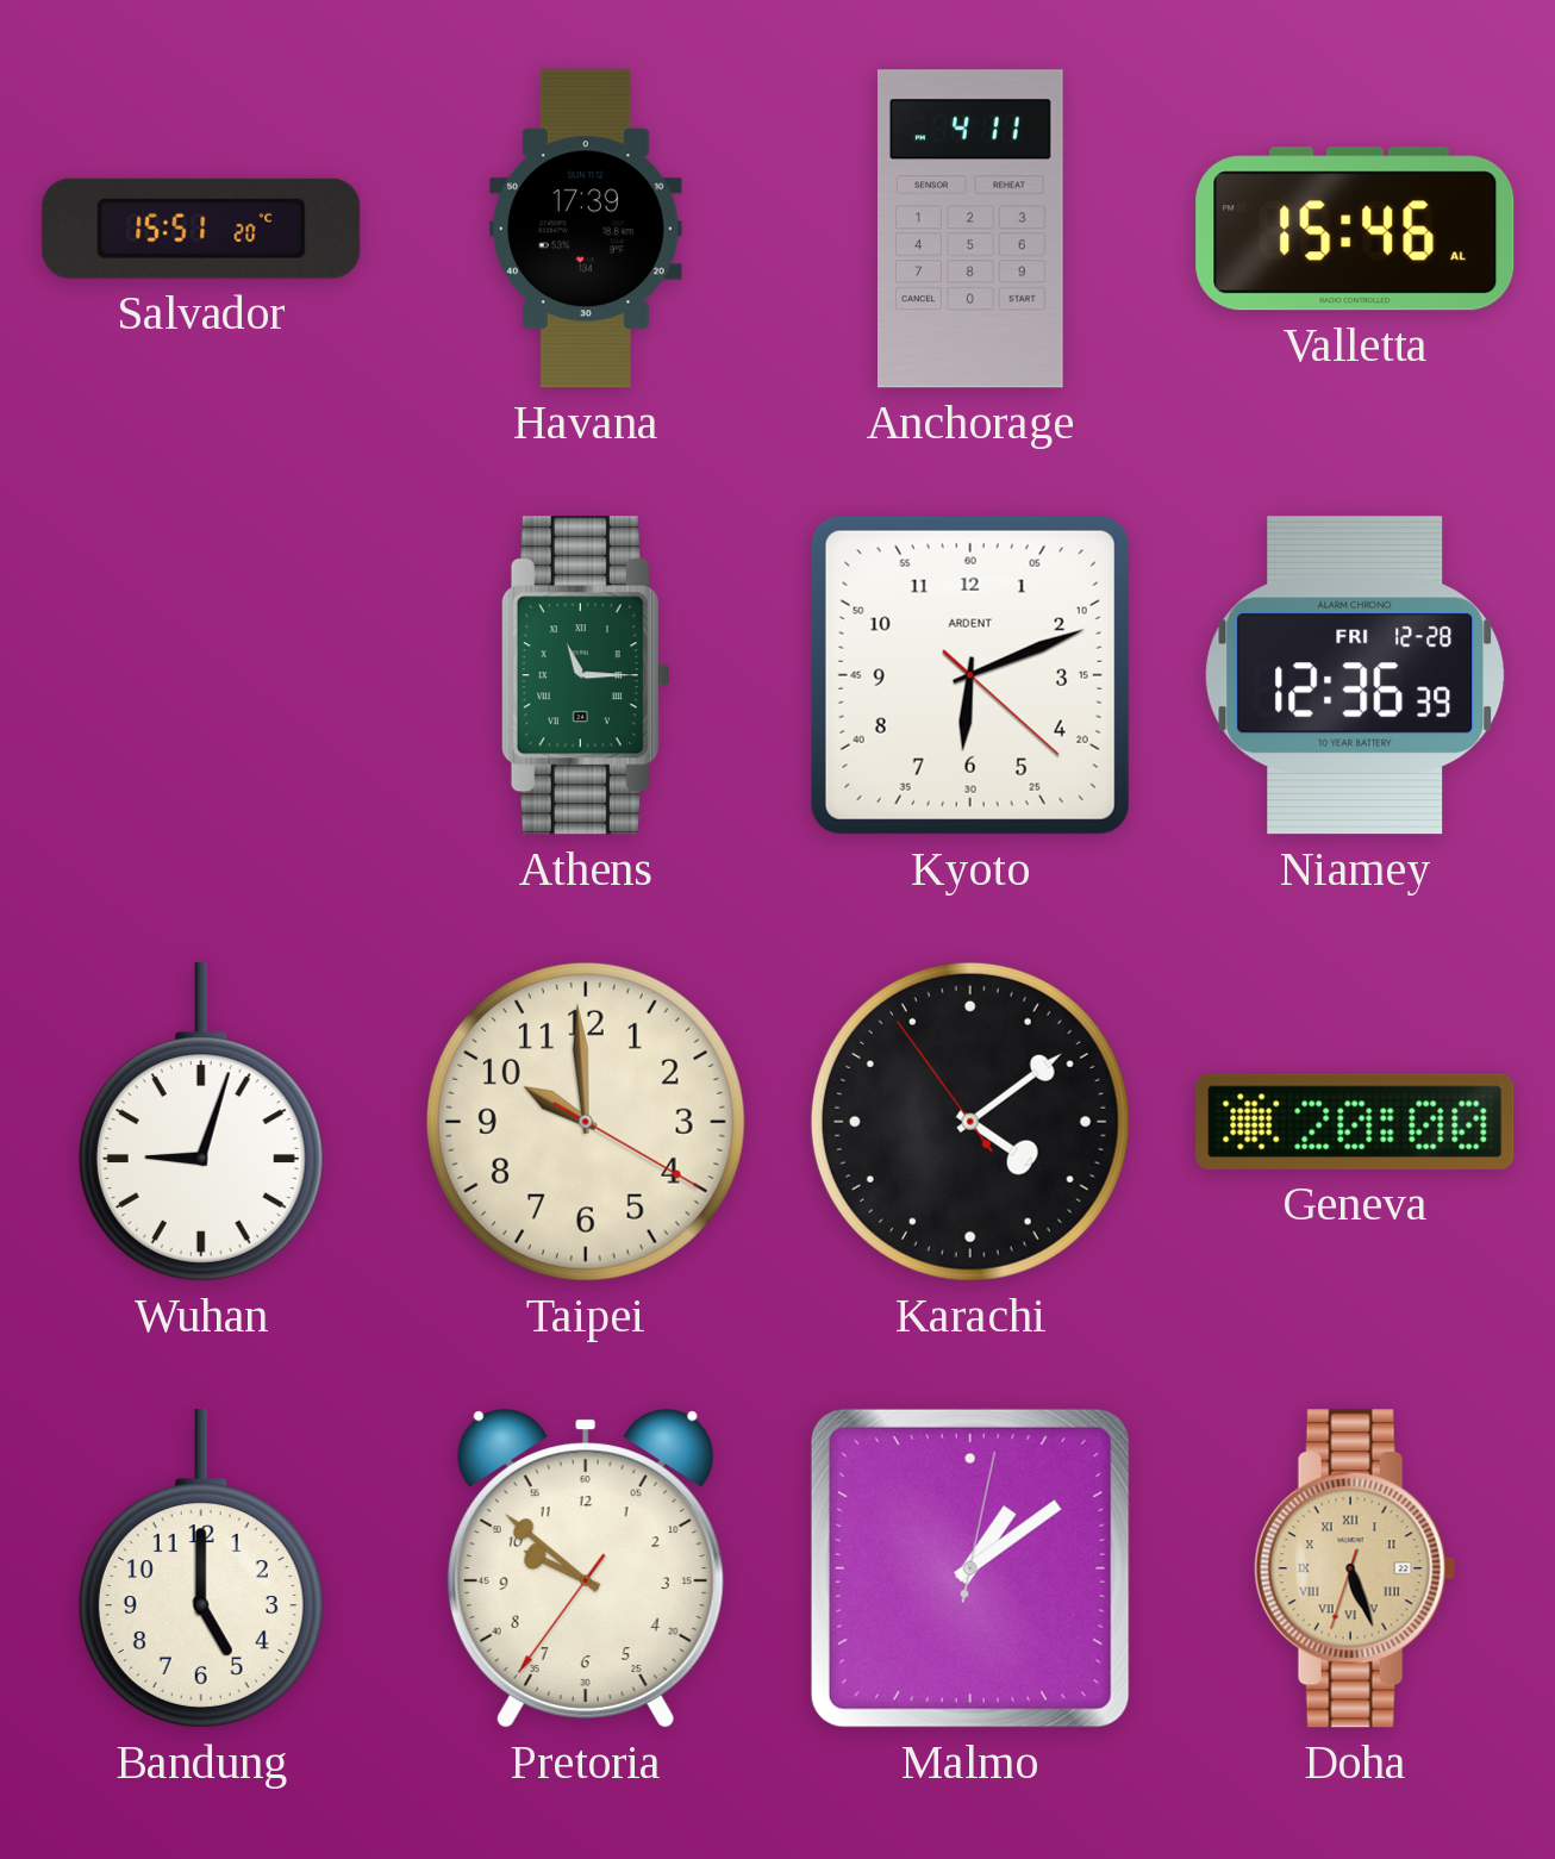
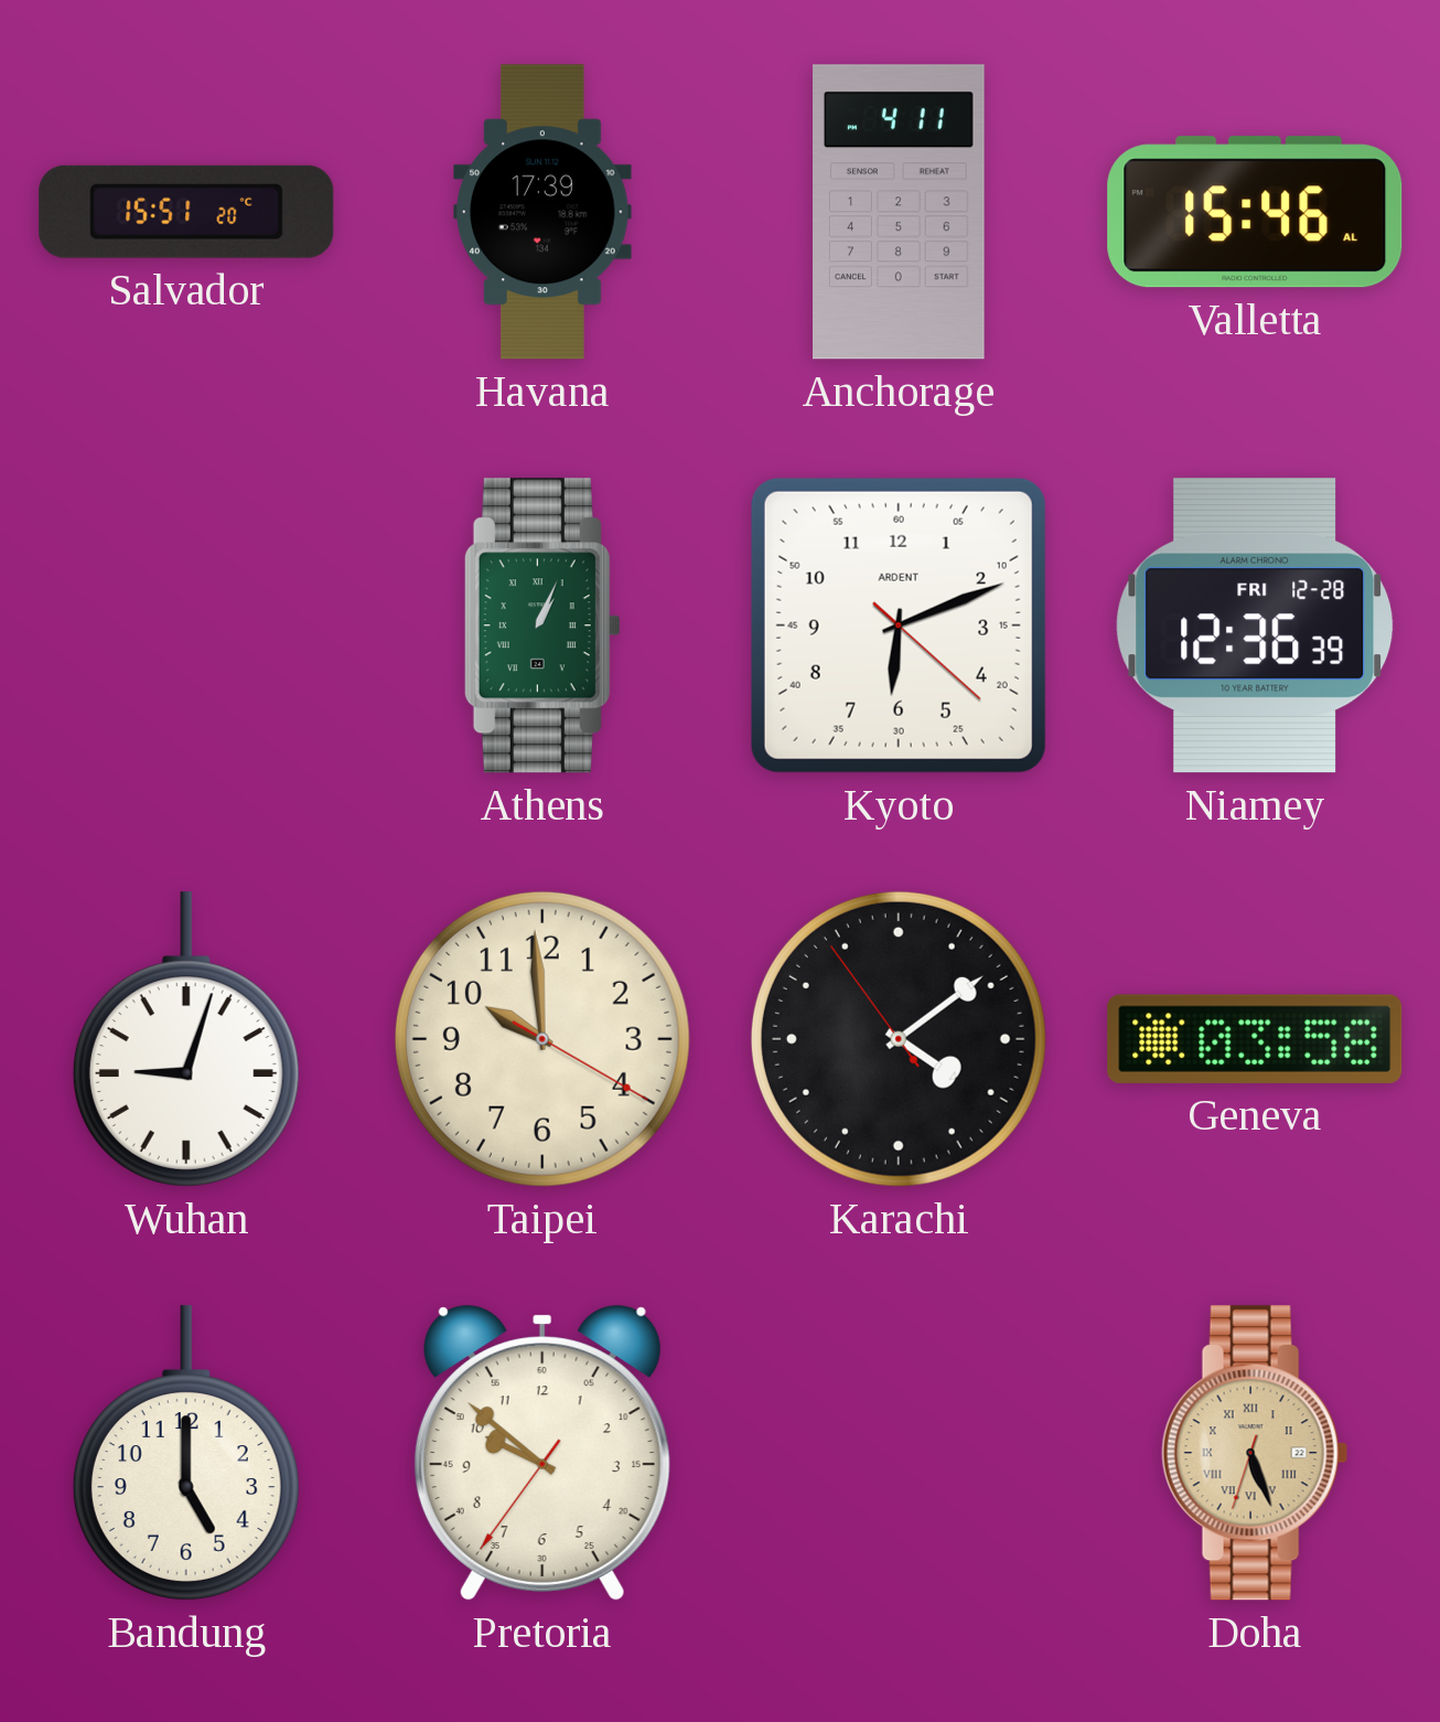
Athens: 11:15 -> 1:04 (542, 625)
Geneva: 20:00 -> 03:58 (1255, 1039)
Malmo: 1:09 -> none (970, 1568)
